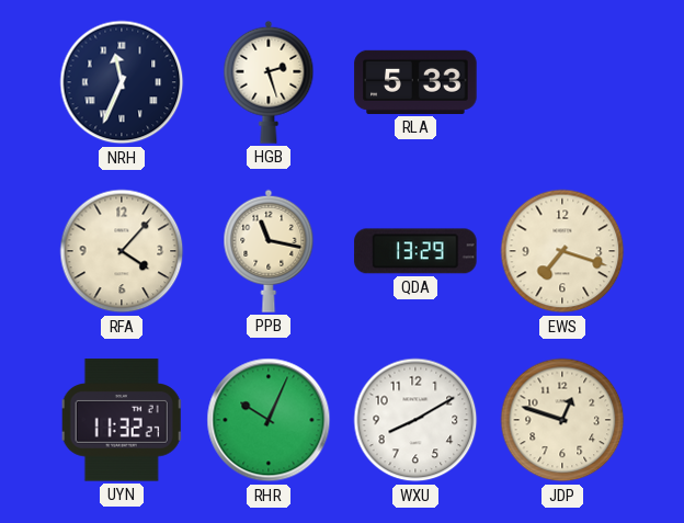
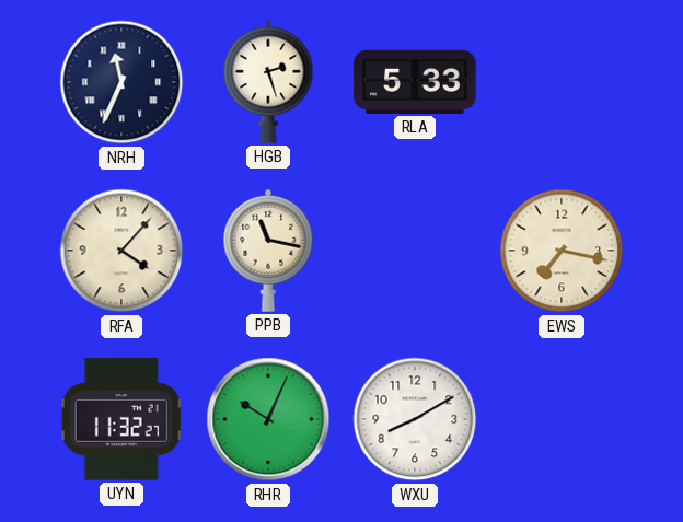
QDA: 13:29 -> none (415, 251)
EWS: 7:18 -> 7:17 (562, 251)
JDP: 12:48 -> none (562, 420)
